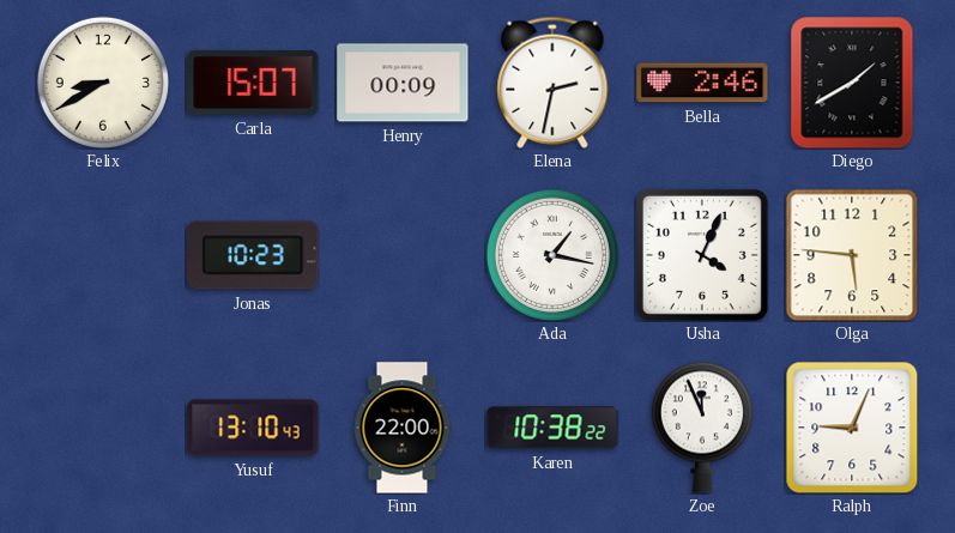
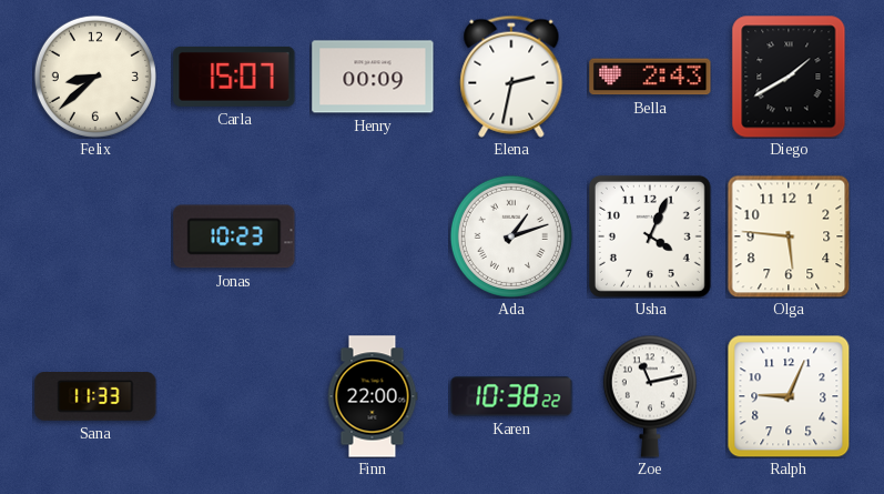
Felix: 8:40 -> 8:38 (95, 77)
Bella: 2:46 -> 2:43 (650, 77)
Ada: 1:17 -> 1:12 (511, 236)
Sana: none -> 11:33 (95, 397)
Yusuf: 13:10 -> none (253, 428)
Zoe: 11:56 -> 11:13 (650, 396)
